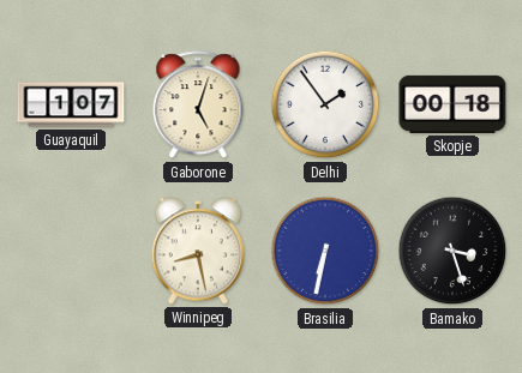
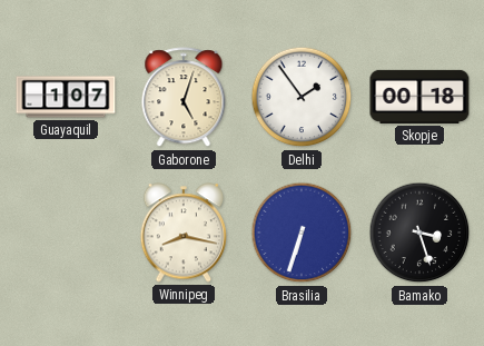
Winnipeg: 8:28 -> 8:17 (182, 233)
Brasilia: 6:32 -> 6:33 (302, 233)
